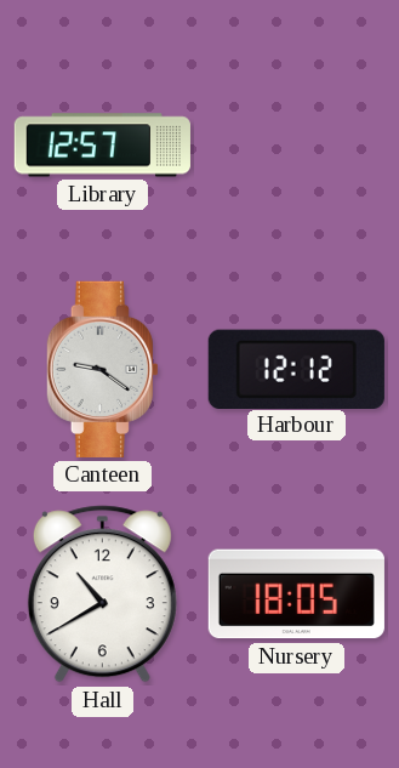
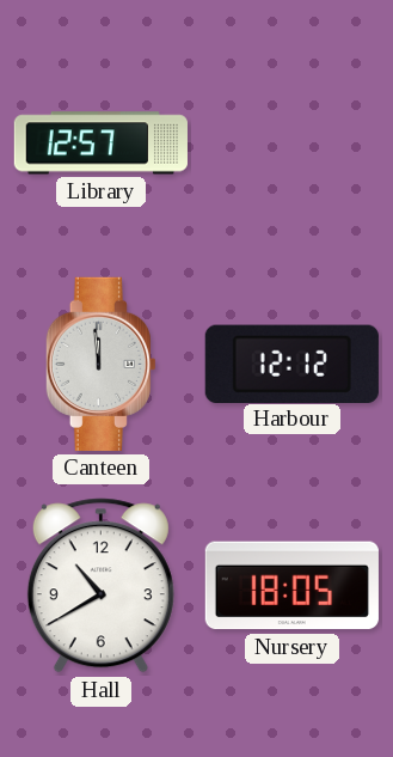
Canteen: 9:21 -> 11:59 (100, 364)
